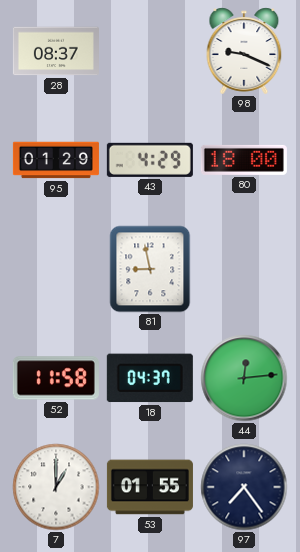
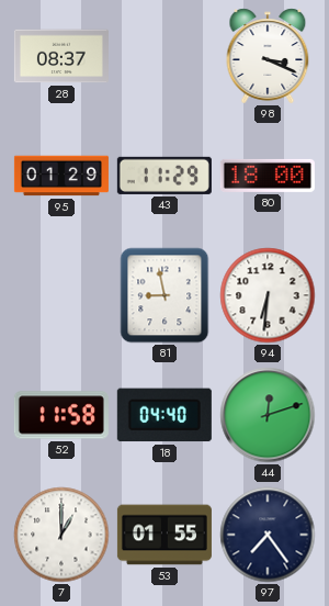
98: 9:19 -> 3:19 (268, 56)
43: 4:29 -> 11:29 (164, 176)
94: none -> 6:31 (268, 295)
18: 04:37 -> 04:40 (164, 415)
44: 12:14 -> 12:12 (268, 415)
